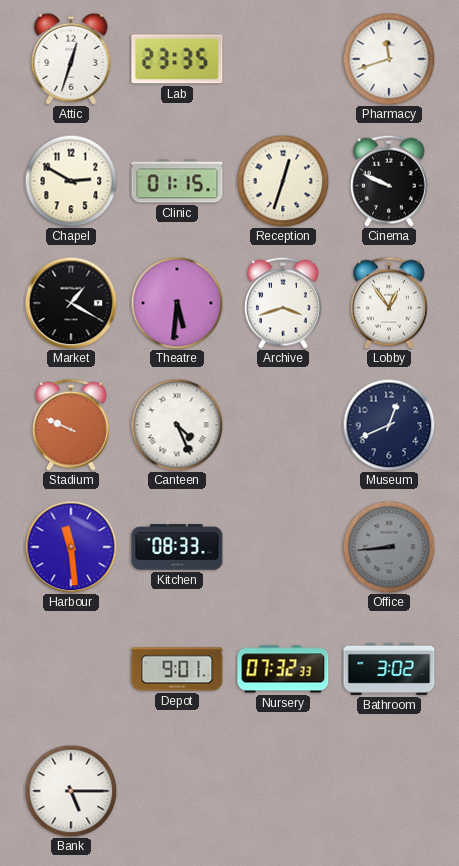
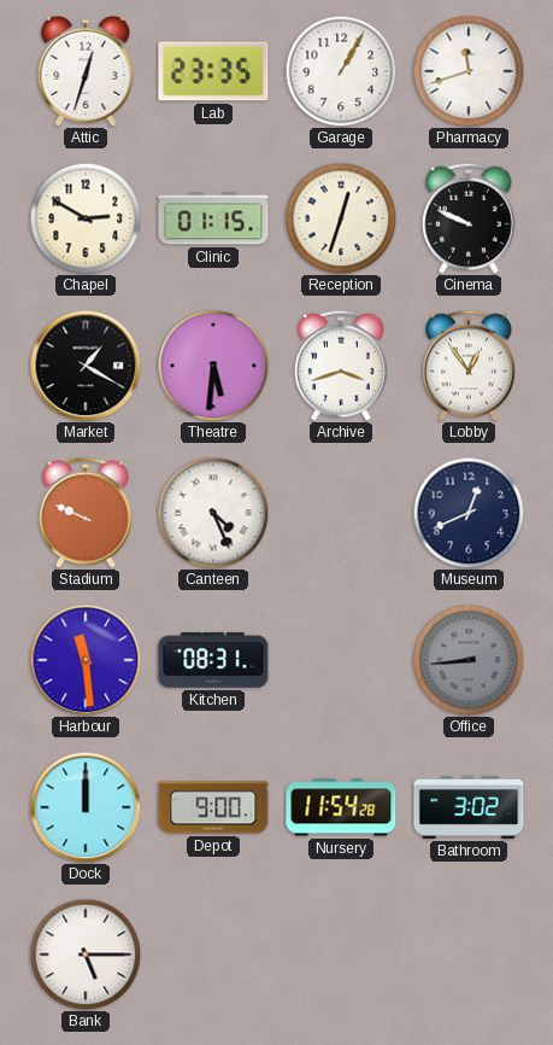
Garage: none -> 1:05 (341, 71)
Kitchen: 08:33 -> 08:31 (213, 660)
Dock: none -> 12:00 (86, 807)
Depot: 9:01 -> 9:00 (213, 807)
Nursery: 07:32 -> 11:54 (341, 807)
